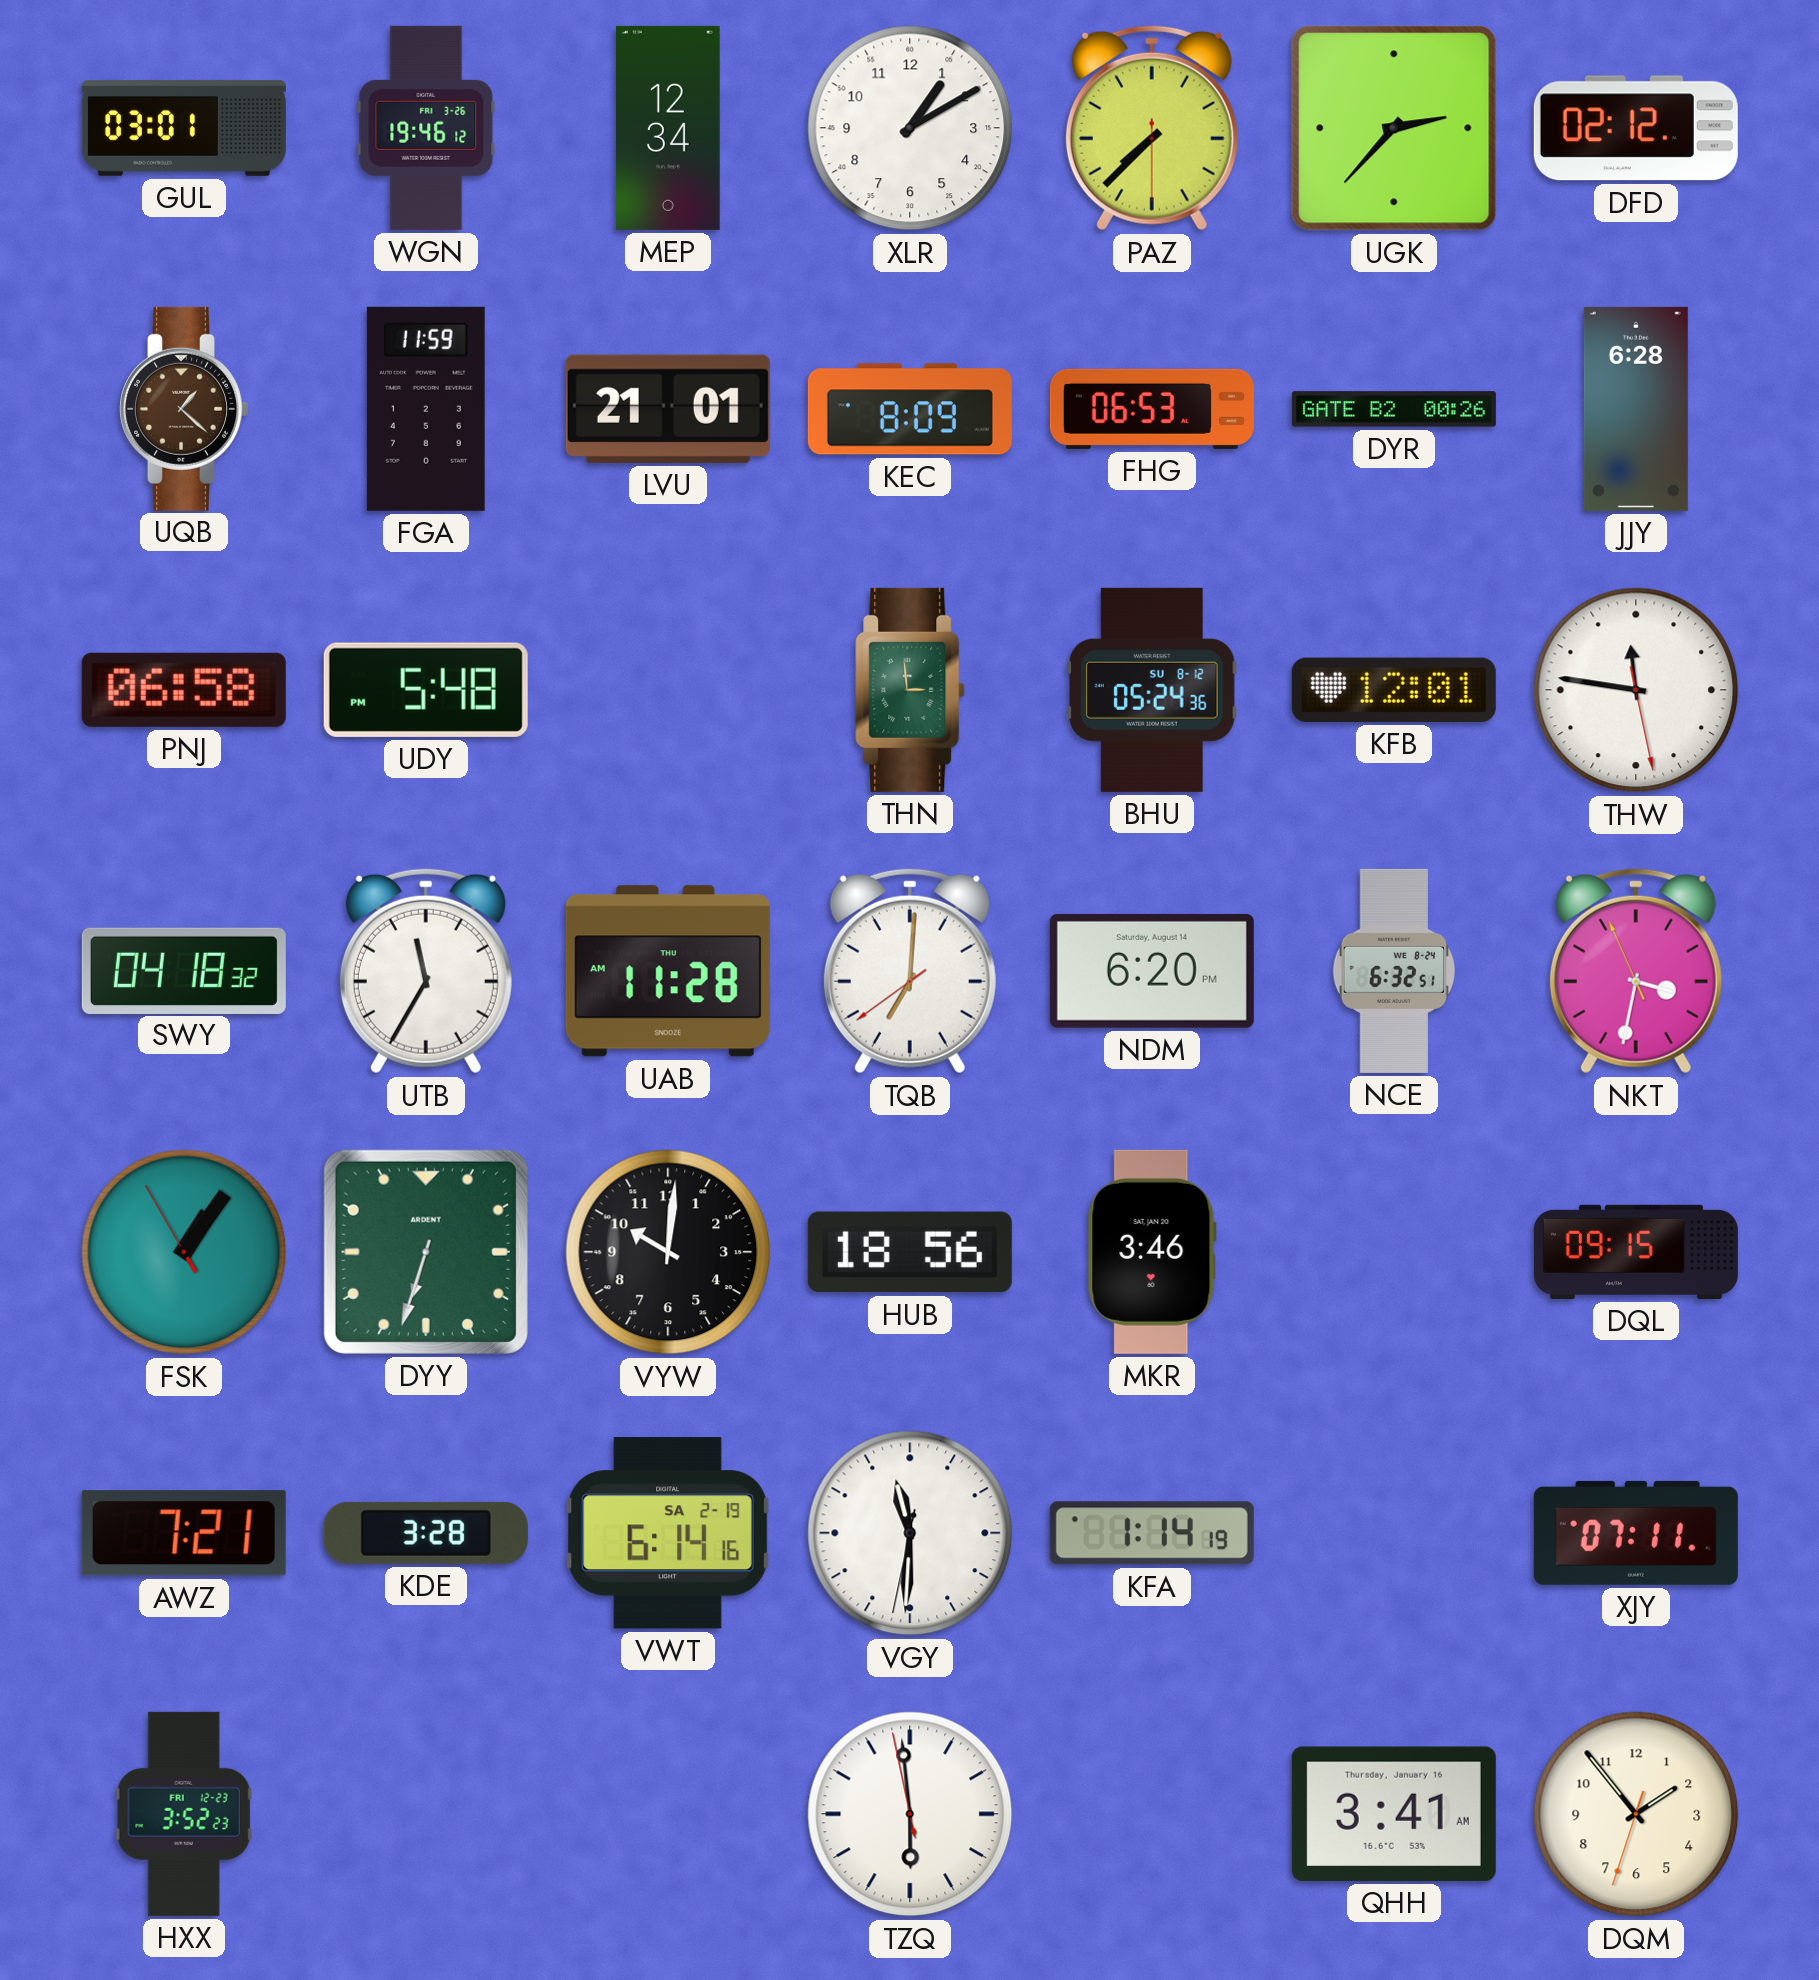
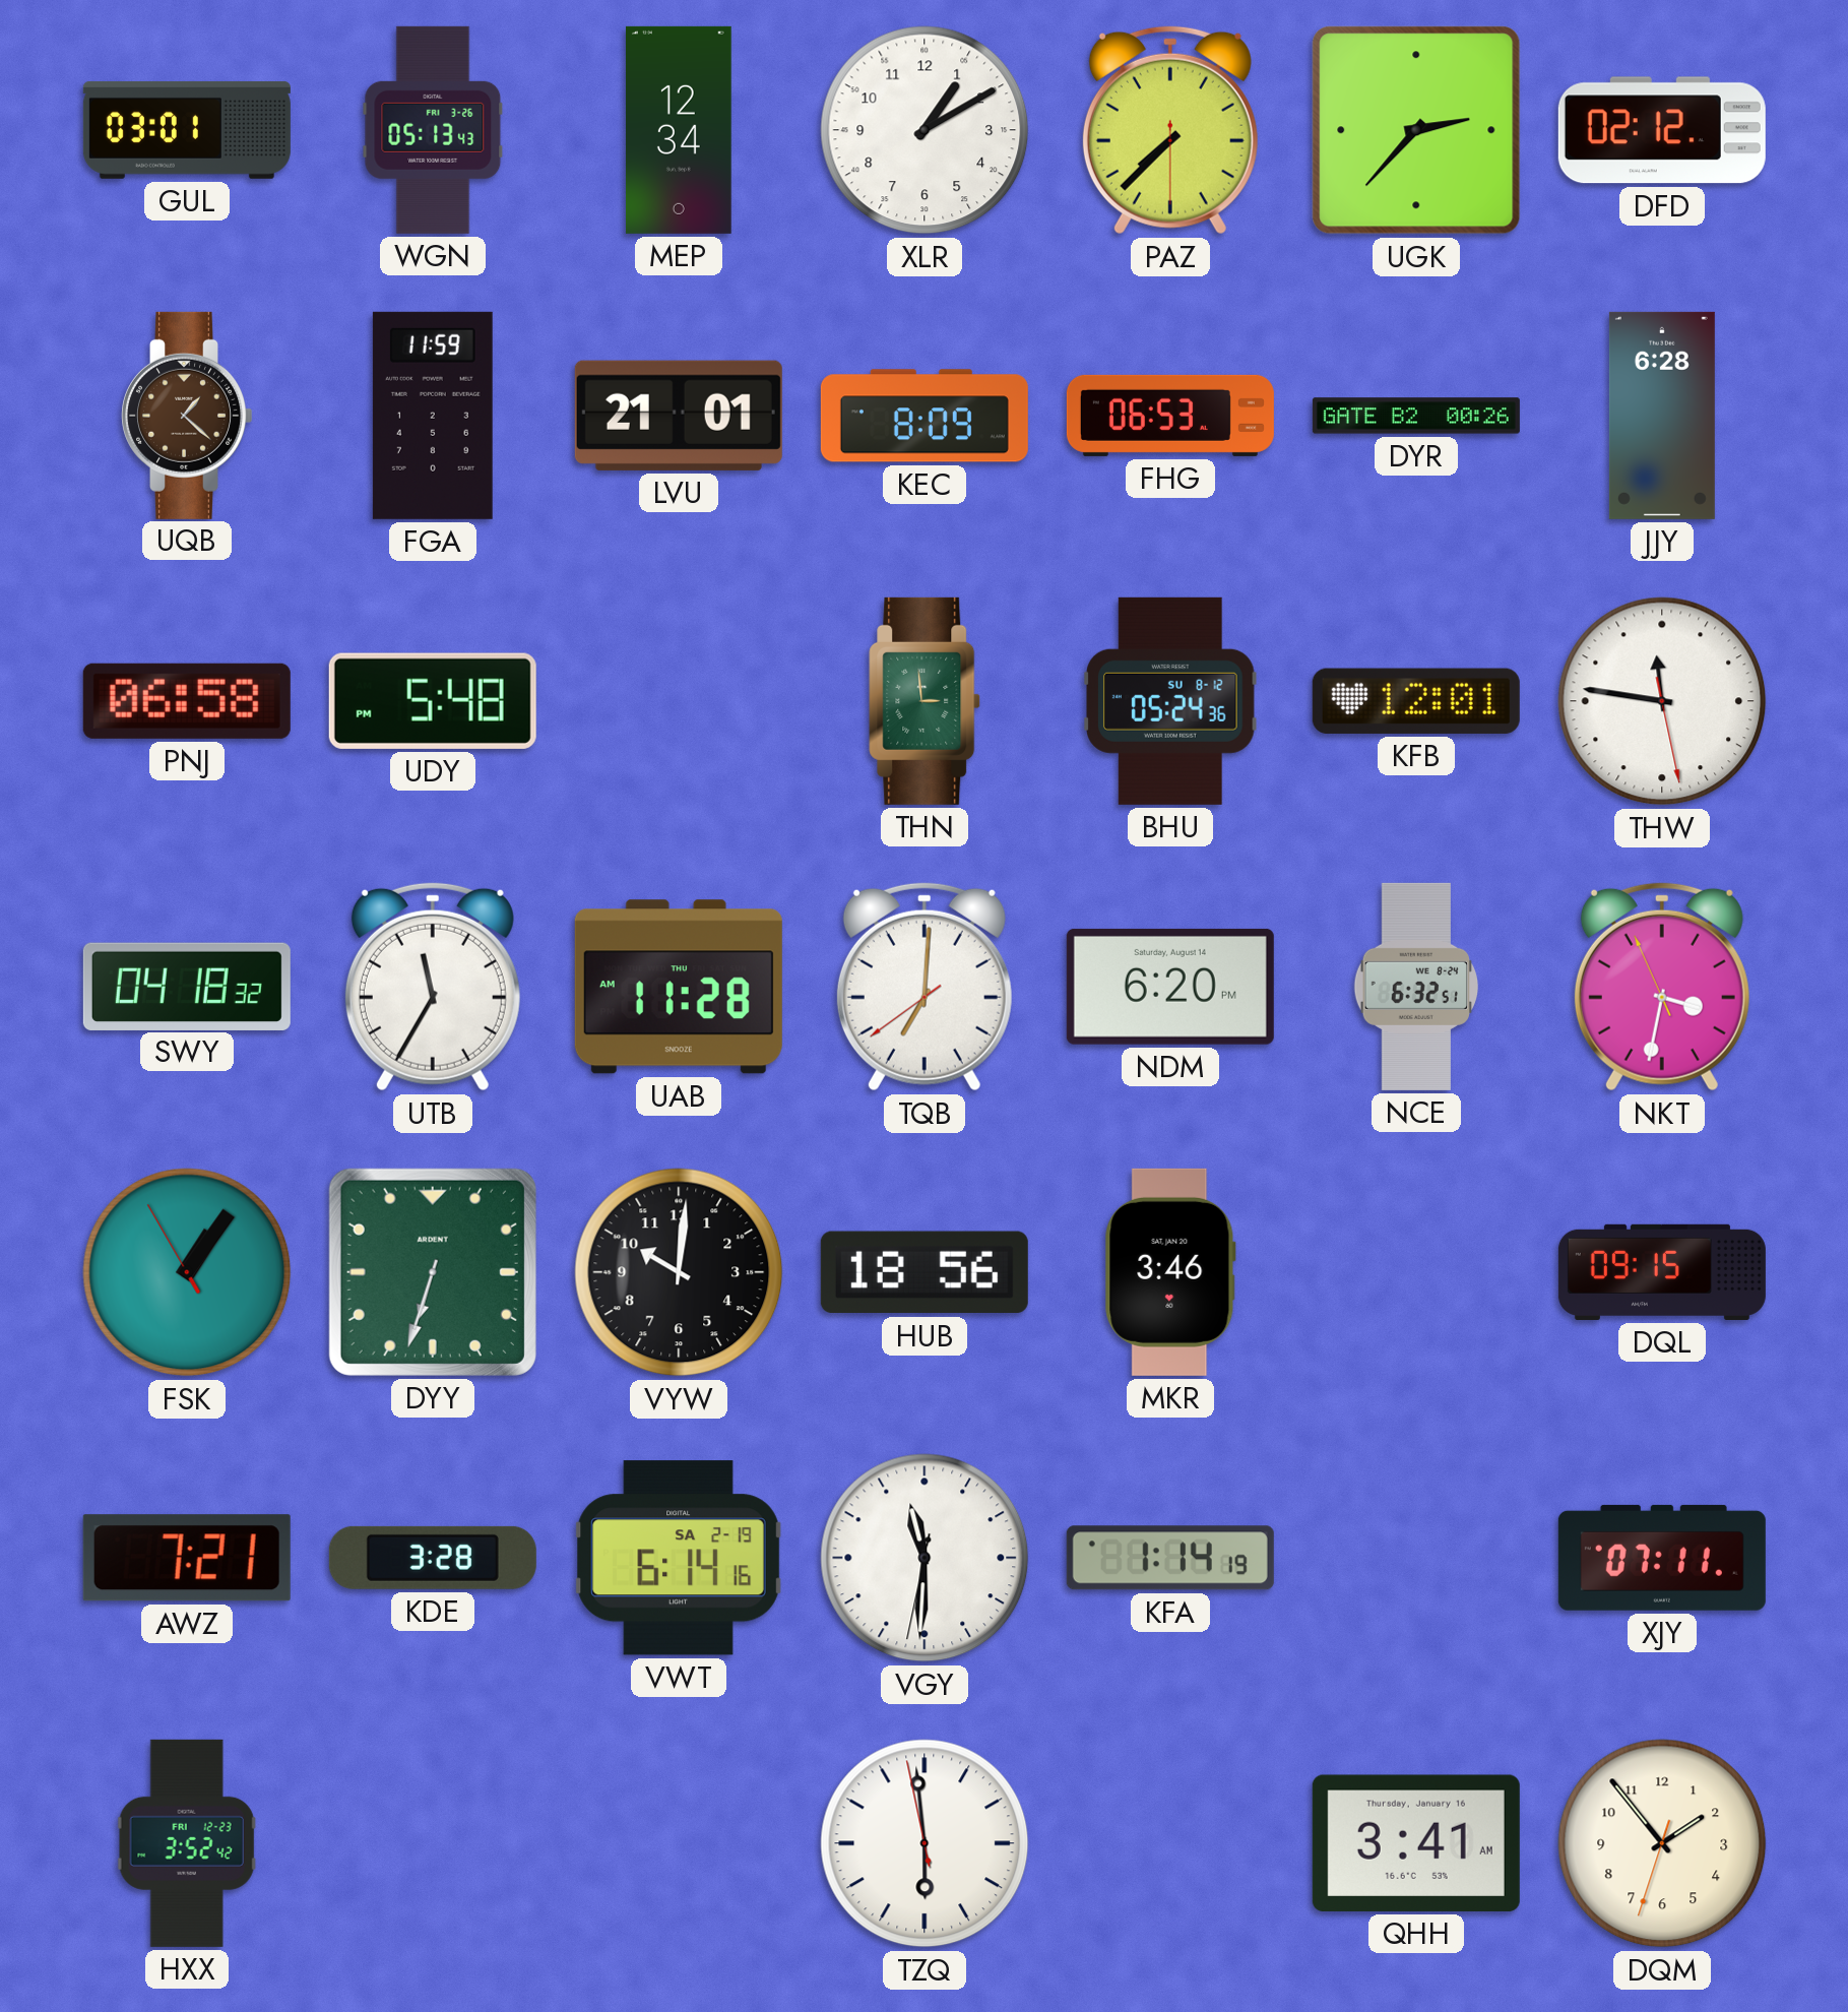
WGN: 19:46 -> 05:13 (433, 130)
HXX: 3:52:23 -> 3:52:42 (187, 1843)
